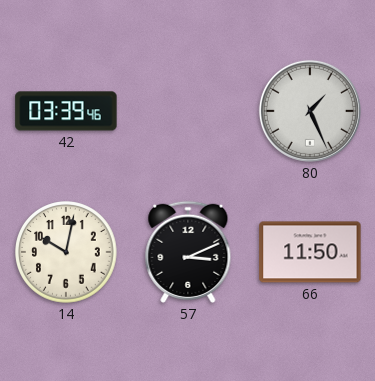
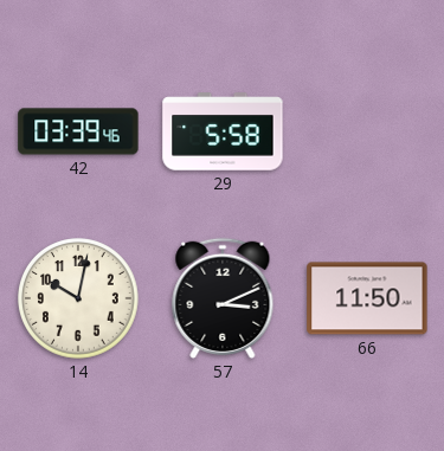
29: none -> 5:58 (223, 131)
80: 1:26 -> none (310, 111)
